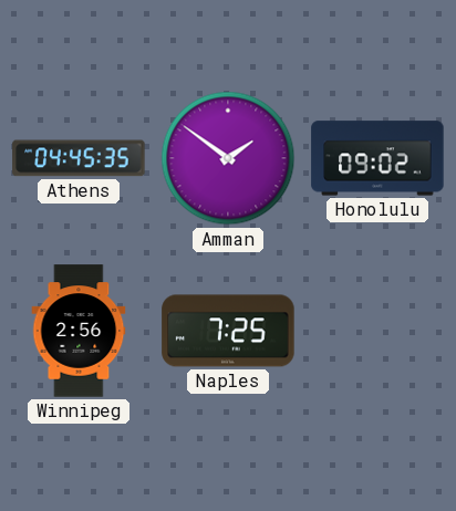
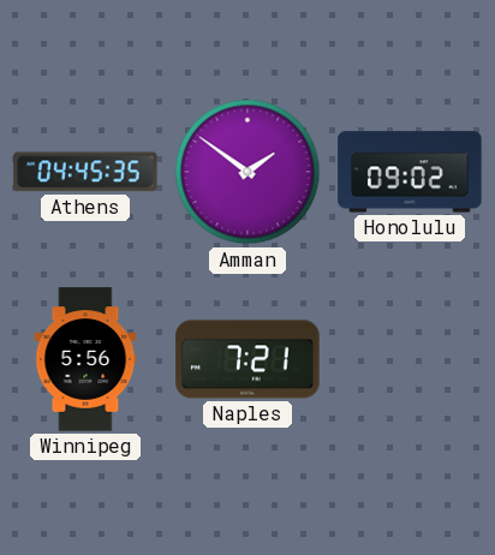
Winnipeg: 2:56 -> 5:56 (85, 359)
Naples: 7:25 -> 7:21 (247, 359)
